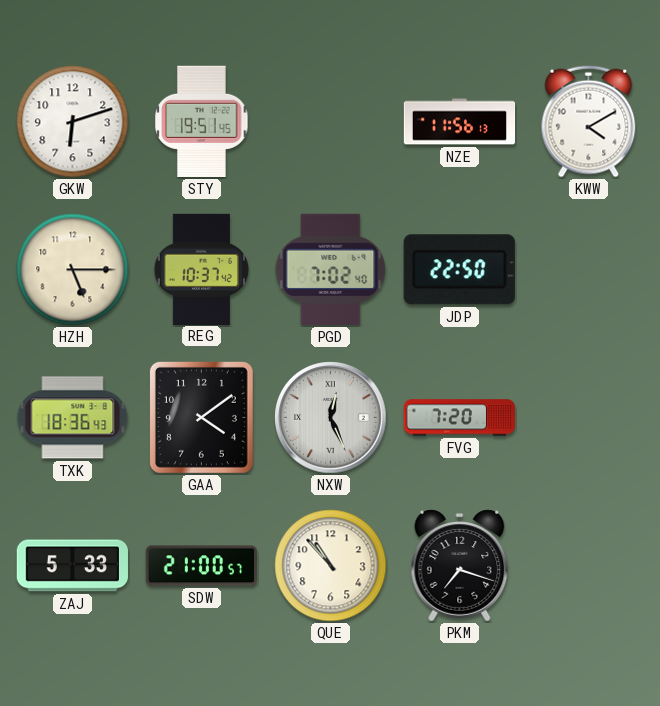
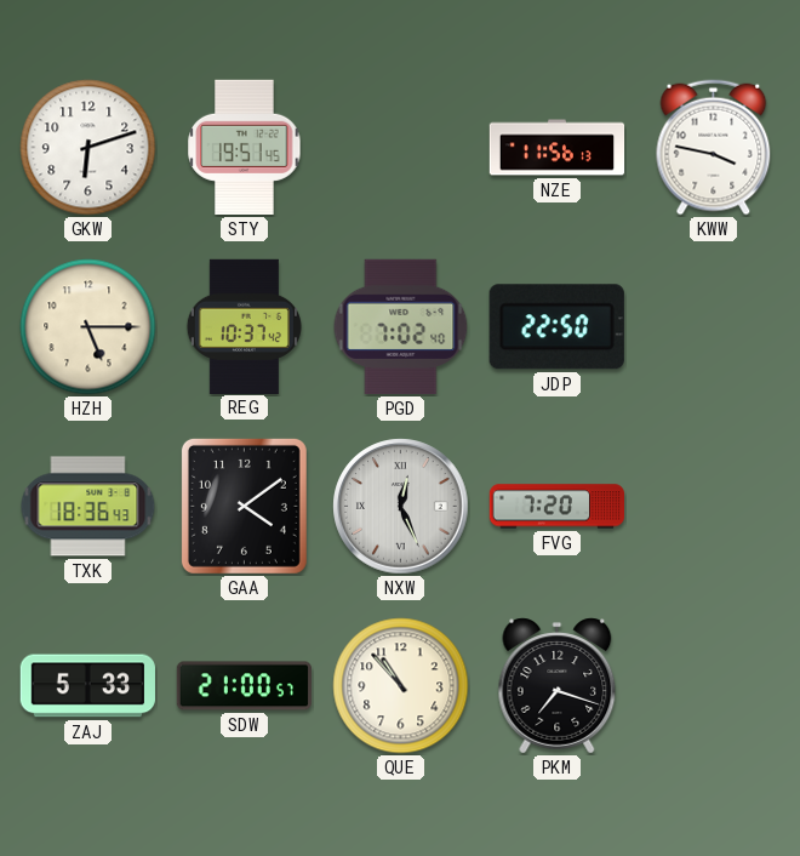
KWW: 4:10 -> 3:47 (714, 148)
